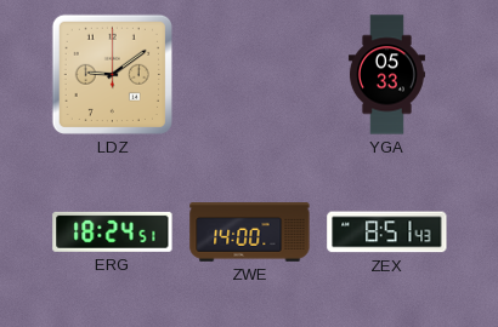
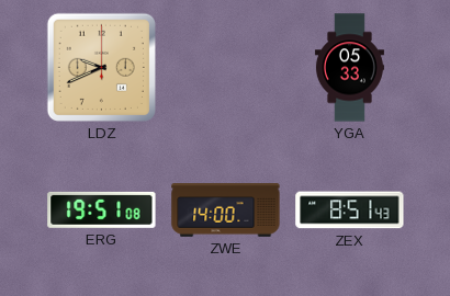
LDZ: 9:09 -> 9:41 (101, 67)
ERG: 18:24 -> 19:51 (102, 209)
